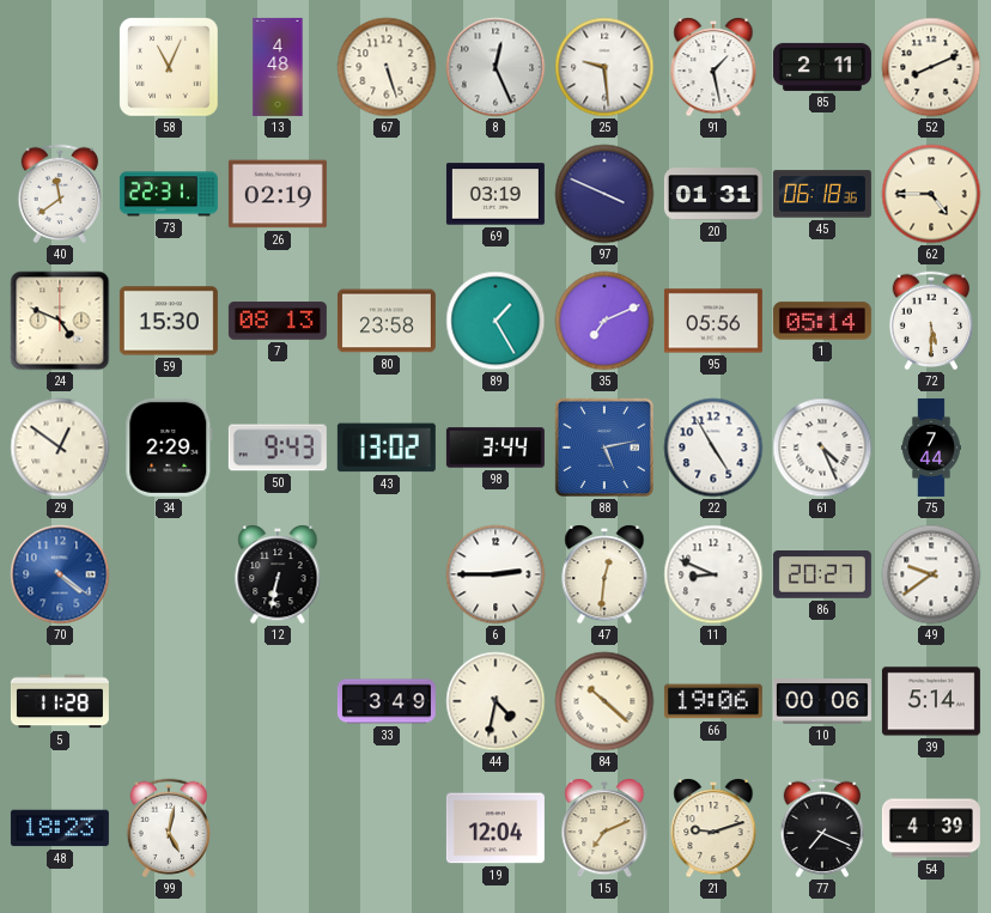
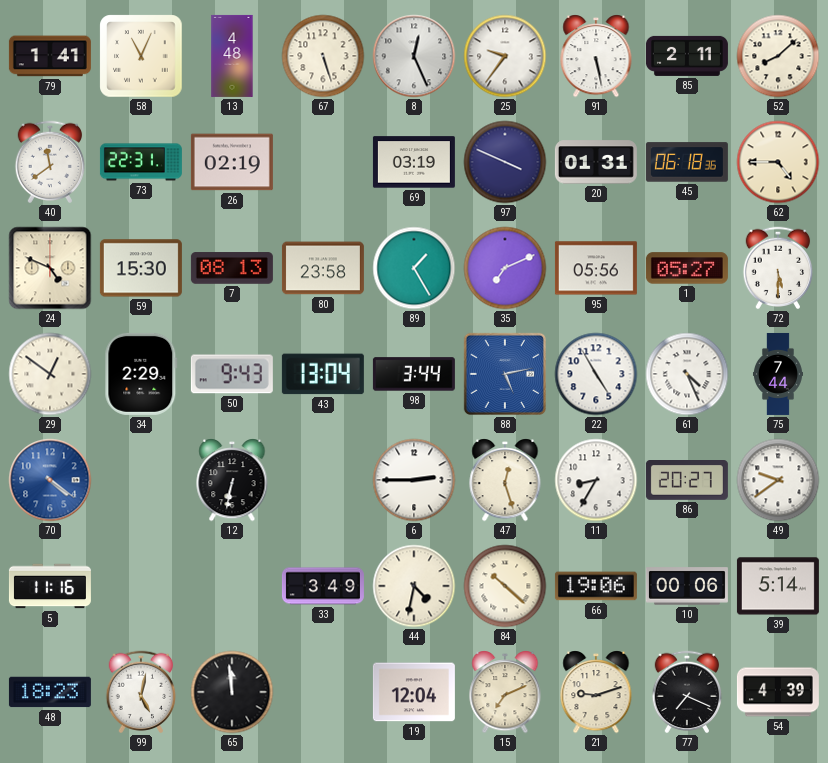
79: none -> 1:41 (50, 56)
25: 9:29 -> 9:36 (505, 56)
91: 1:28 -> 5:28 (596, 56)
52: 8:11 -> 8:08 (778, 56)
1: 05:14 -> 05:27 (687, 268)
43: 13:02 -> 13:04 (323, 374)
47: 12:31 -> 12:27 (505, 480)
11: 8:49 -> 8:35 (596, 480)
5: 11:28 -> 11:16 (50, 586)
65: none -> 11:59 (232, 692)
